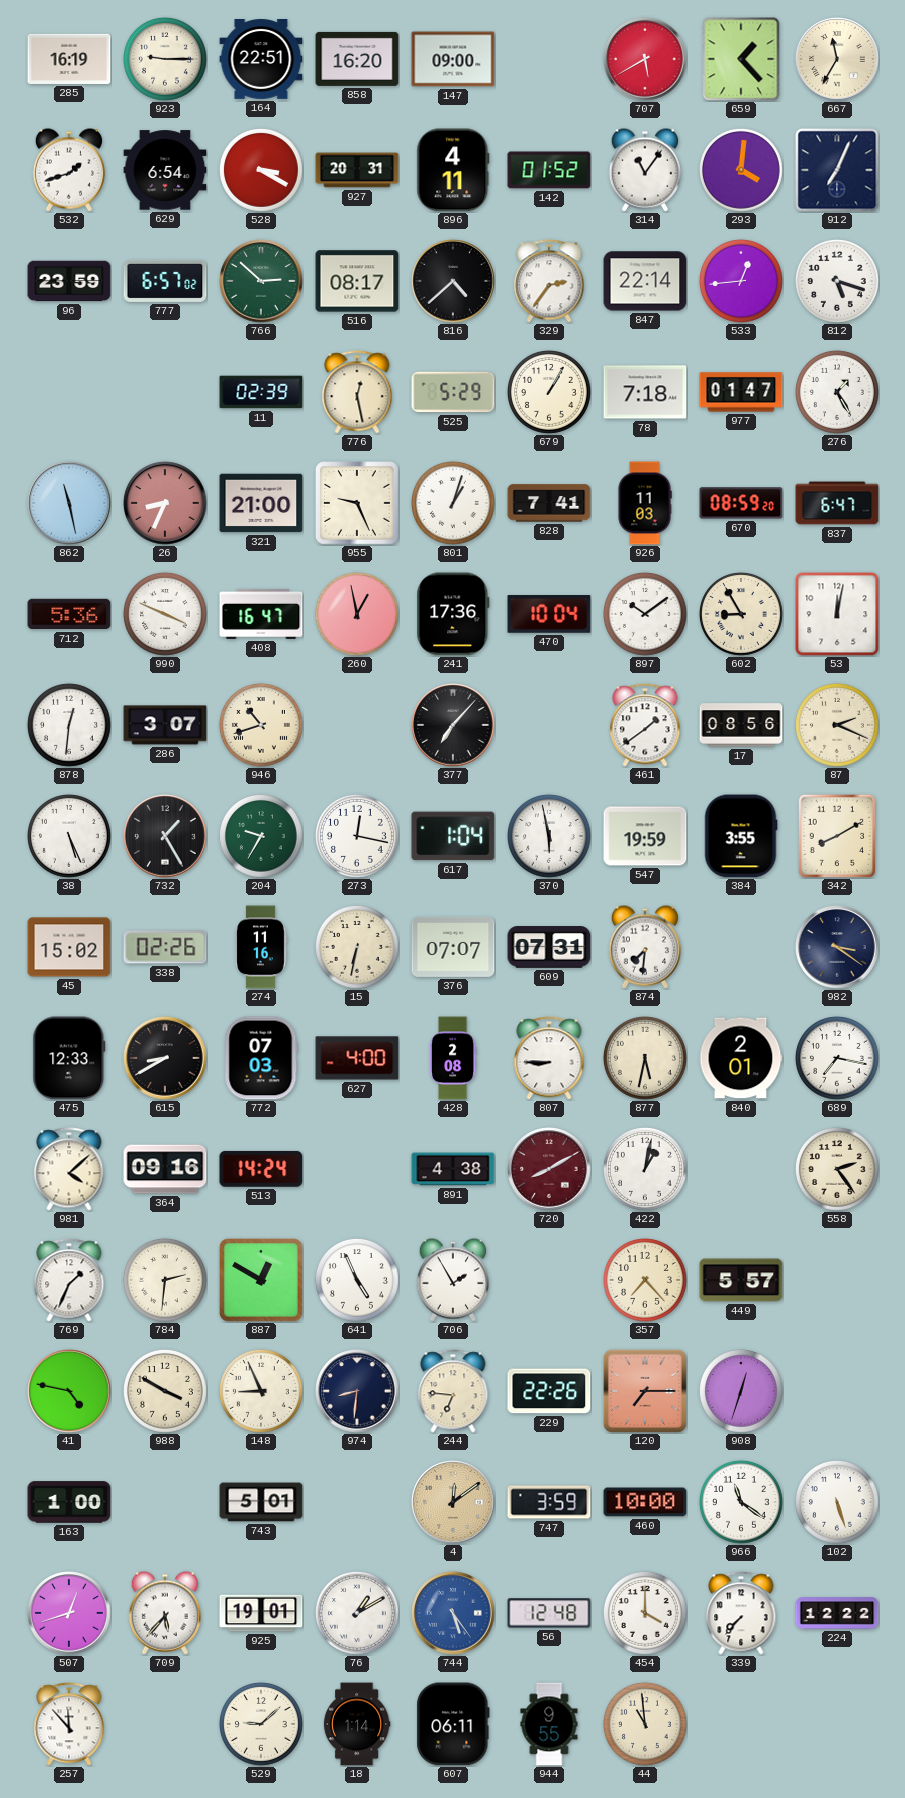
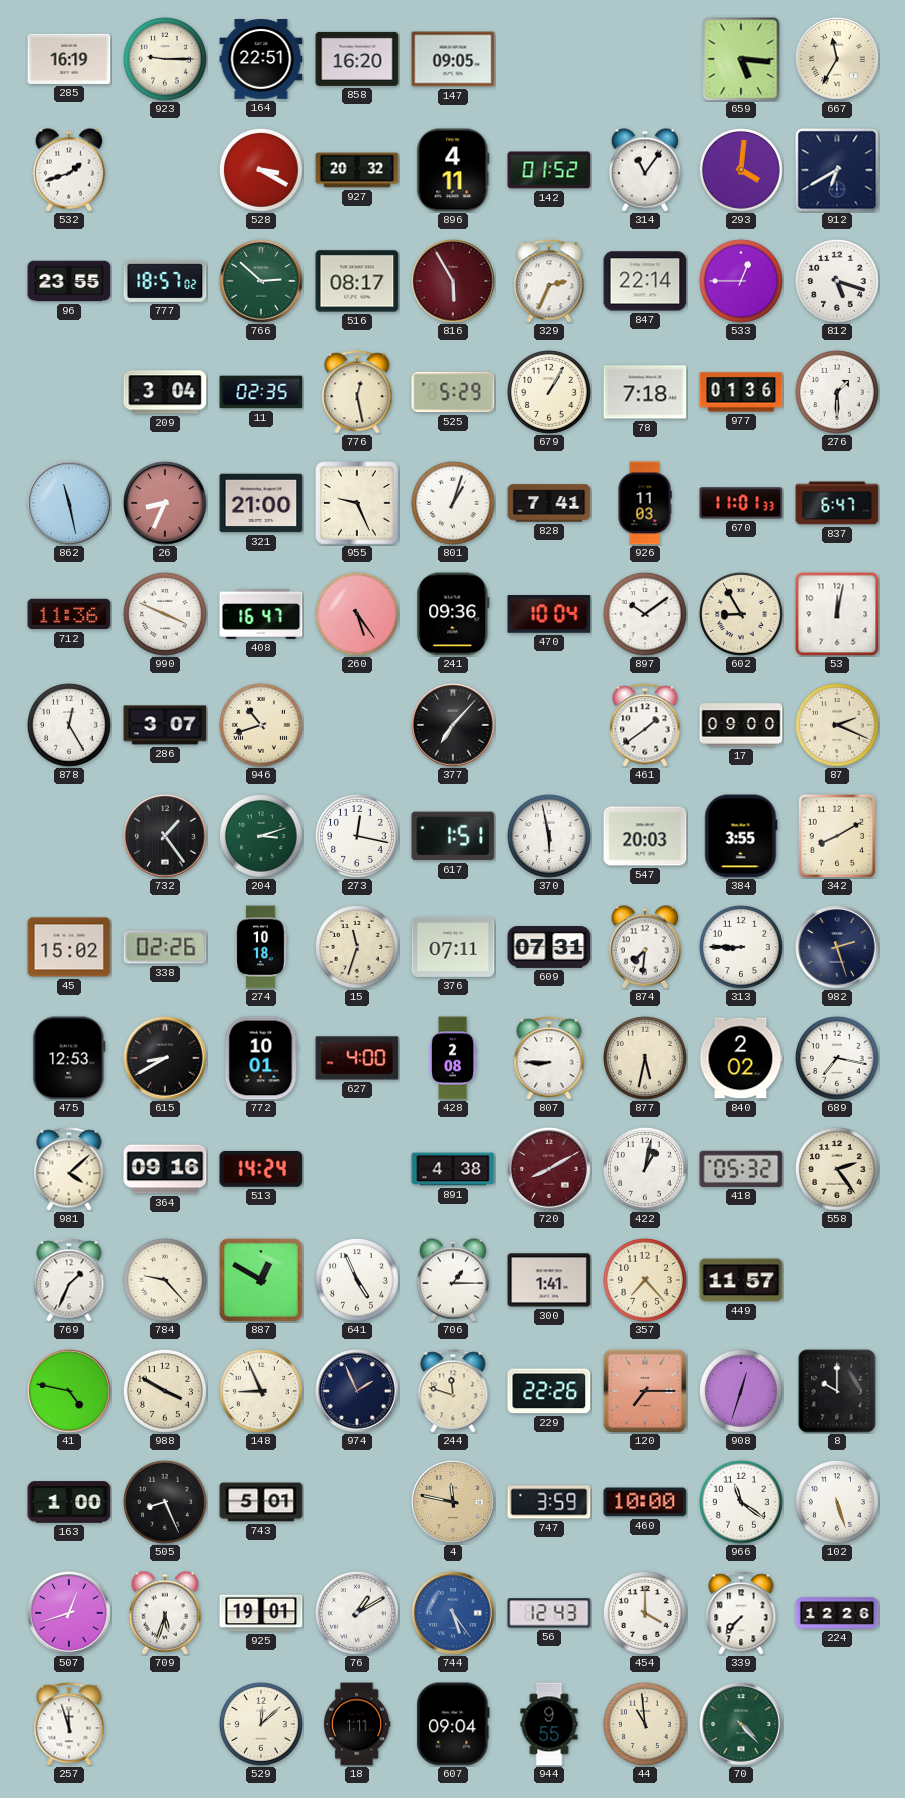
147: 09:00 -> 09:05 (453, 59)
707: 5:40 -> none (645, 59)
659: 1:23 -> 5:16 (741, 59)
629: 6:54 -> none (165, 170)
927: 20:31 -> 20:32 (357, 170)
912: 7:04 -> 6:40 (837, 170)
96: 23:59 -> 23:55 (69, 281)
777: 6:57 -> 18:57 (165, 281)
816: 4:38 -> 5:55 (453, 281)
816 dial: black -> burgundy (453, 281)
329: 2:36 -> 2:34 (549, 281)
533: 12:44 -> 12:45 (742, 282)
209: none -> 3:04 (165, 392)
11: 02:39 -> 02:35 (261, 392)
977: 01:47 -> 01:36 (741, 392)
276: 1:25 -> 1:30 (838, 393)
670: 08:59 -> 11:01 (741, 503)
712: 5:36 -> 11:36 (69, 614)
260: 12:58 -> 5:24 (358, 615)
241: 17:36 -> 09:36 (453, 614)
878: 12:31 -> 12:25 (70, 726)
17: 08:56 -> 09:00 (741, 725)
38: 5:26 -> none (70, 837)
732: 1:25 -> 1:24 (165, 836)
204: 9:35 -> 3:12 (262, 837)
617: 1:04 -> 1:51 (453, 836)
547: 19:59 -> 20:03 (645, 836)
274: 11:16 -> 10:18 (261, 947)
15: 6:32 -> 11:33 (358, 948)
376: 07:07 -> 07:11 (453, 947)
313: none -> 8:45 (742, 948)
982: 3:21 -> 2:27 (837, 947)
475: 12:33 -> 12:53 (69, 1058)
772: 07:03 -> 10:01 (261, 1058)
840: 2:01 -> 2:02 (741, 1058)
418: none -> 05:32 (741, 1169)
784: 2:31 -> 9:23 (166, 1281)
706: 1:55 -> 1:15 (452, 1280)
300: none -> 1:41 (549, 1280)
449: 5:57 -> 11:57 (741, 1280)
974: 8:31 -> 1:56 (357, 1391)
244: 6:46 -> 11:48 (453, 1391)
8: none -> 10:00 (837, 1391)
505: none -> 8:26 (166, 1503)
4: 12:09 -> 11:47 (453, 1502)
709: 5:37 -> 5:33 (164, 1613)
56: 12:48 -> 12:43 (549, 1613)
224: 12:22 -> 12:26 (837, 1613)
257: 11:53 -> 11:57 (69, 1724)
529: 9:08 -> 12:08 (262, 1725)
18: 1:14 -> 1:11 (357, 1724)
607: 06:11 -> 09:04 (453, 1724)
70: none -> 4:23 (741, 1724)
